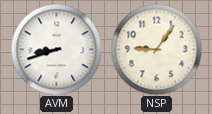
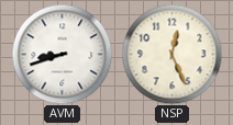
NSP: 9:06 -> 12:26 (171, 54)
